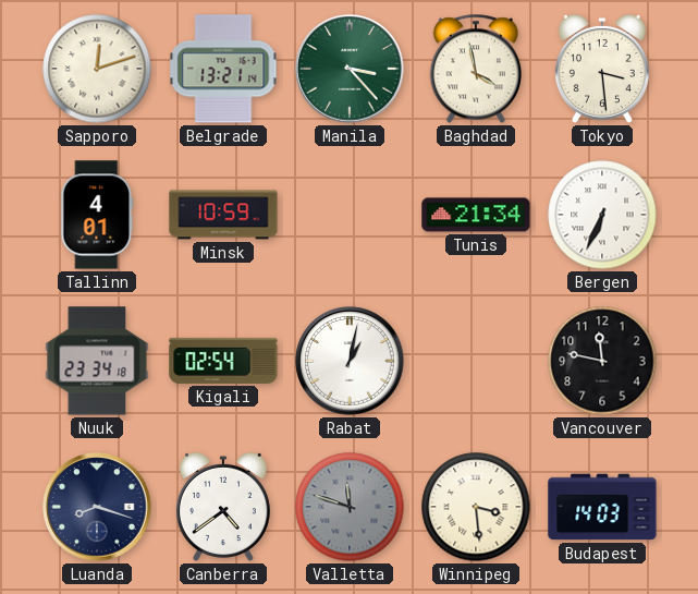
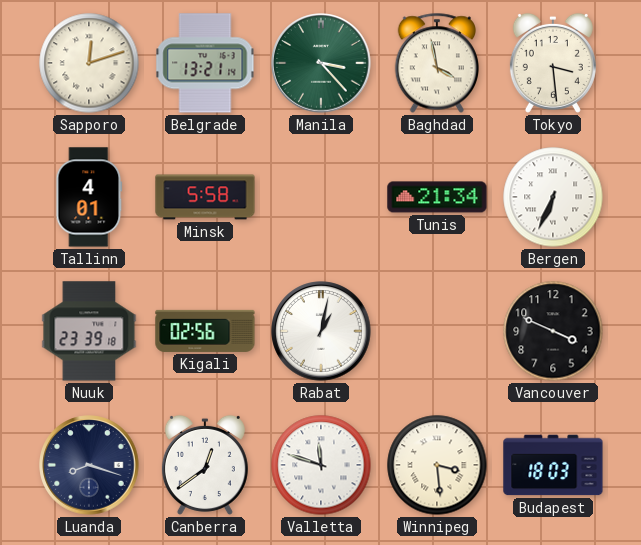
Minsk: 10:59 -> 5:58 (205, 197)
Nuuk: 23:34 -> 23:39 (89, 331)
Kigali: 02:54 -> 02:56 (205, 331)
Vancouver: 11:47 -> 3:49 (553, 331)
Canberra: 4:39 -> 12:39 (205, 465)
Valletta dial: grey -> white (321, 465)
Budapest: 14:03 -> 18:03 (553, 465)
